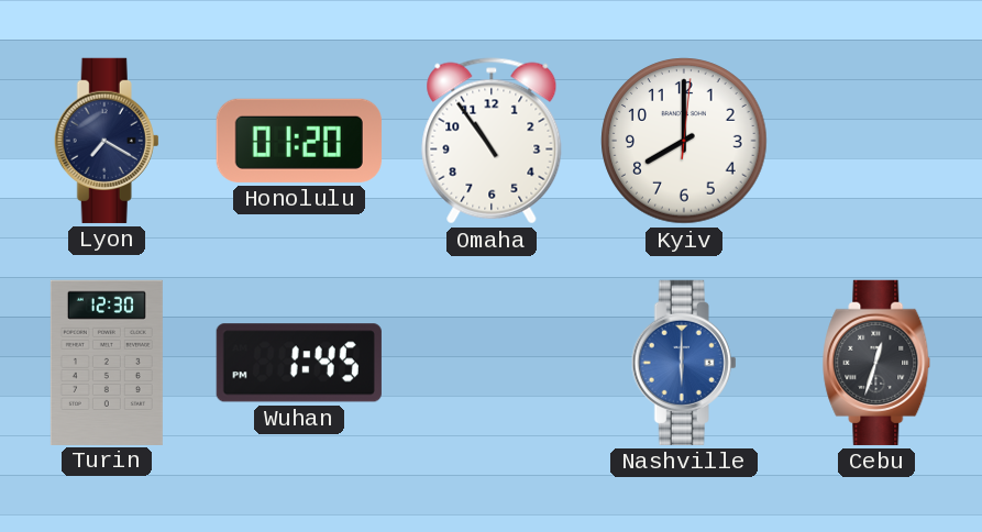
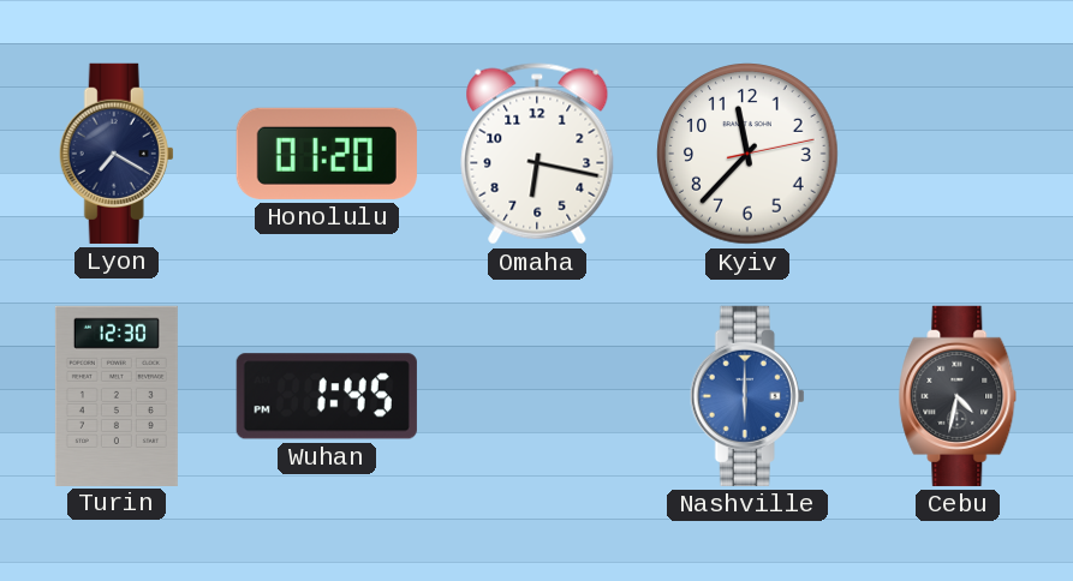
Omaha: 10:54 -> 6:17 (537, 154)
Kyiv: 8:00 -> 11:37 (747, 154)
Cebu: 12:33 -> 4:32 (958, 396)
